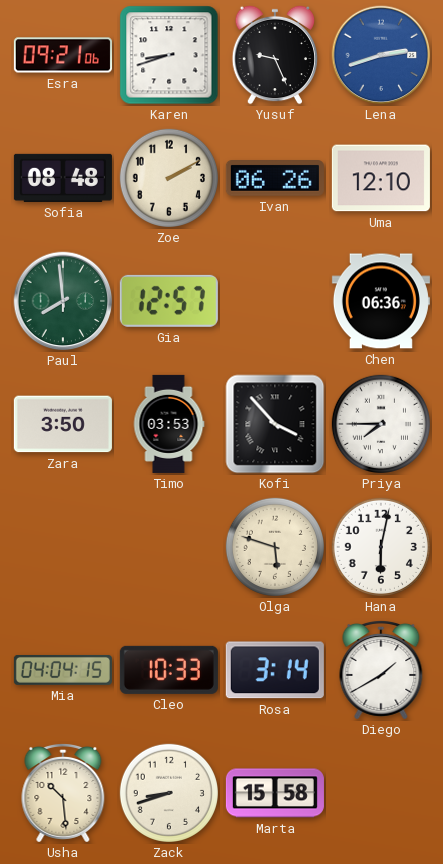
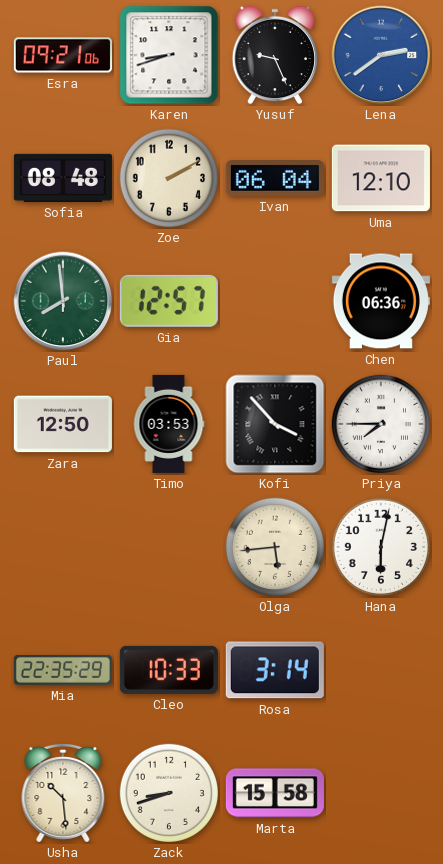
Lena: 2:42 -> 2:39 (381, 55)
Ivan: 06:26 -> 06:04 (275, 179)
Zara: 3:50 -> 12:50 (63, 424)
Olga: 5:48 -> 5:44 (275, 547)
Mia: 04:04 -> 22:35 (63, 670)
Diego: 1:40 -> none (381, 670)
